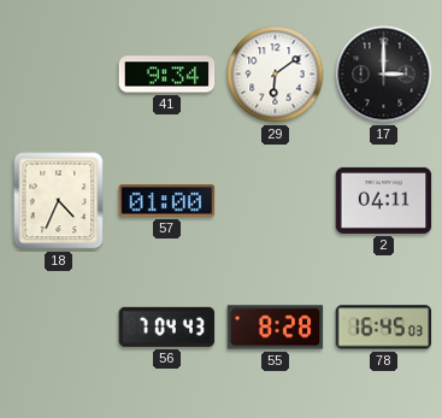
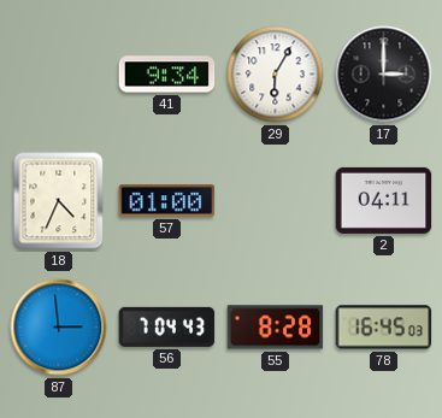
29: 6:09 -> 6:05 (276, 75)
87: none -> 2:59 (59, 328)
